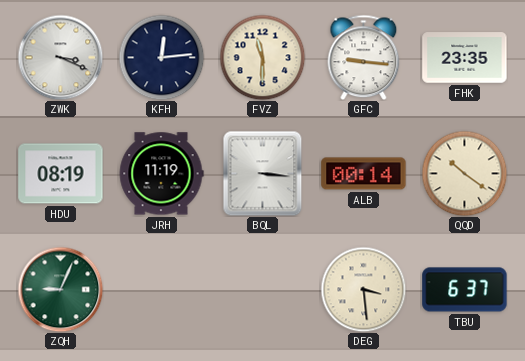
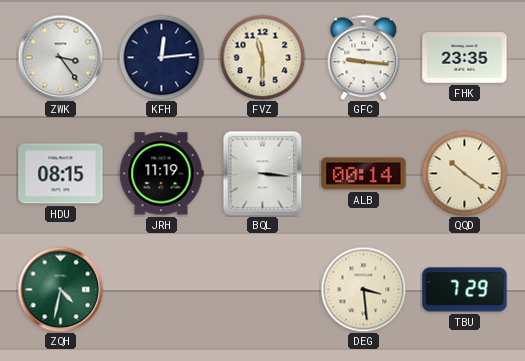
ZWK: 3:19 -> 3:24 (60, 57)
HDU: 08:19 -> 08:15 (61, 174)
ZQH: 9:04 -> 4:32 (60, 289)
TBU: 6:37 -> 7:29 (465, 290)
